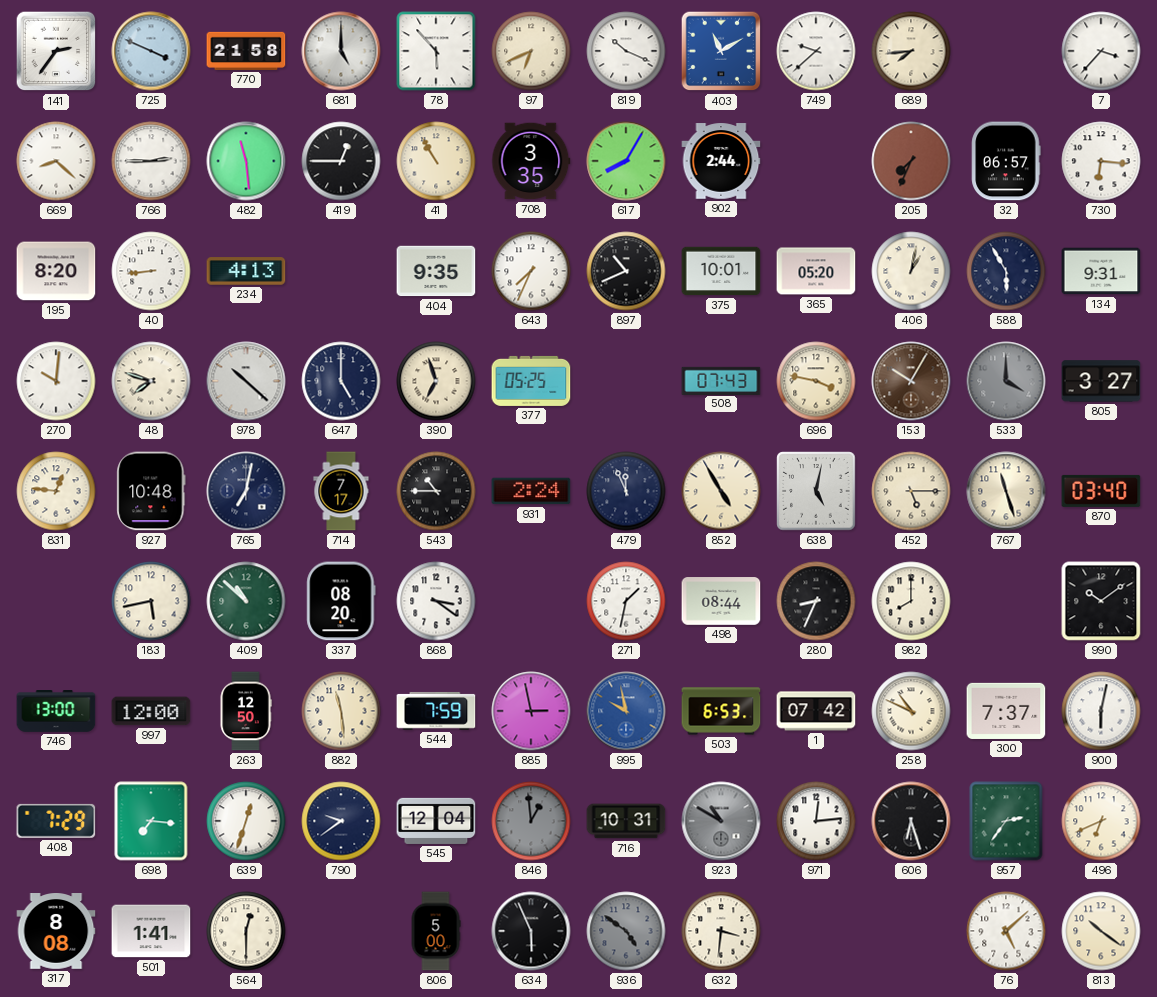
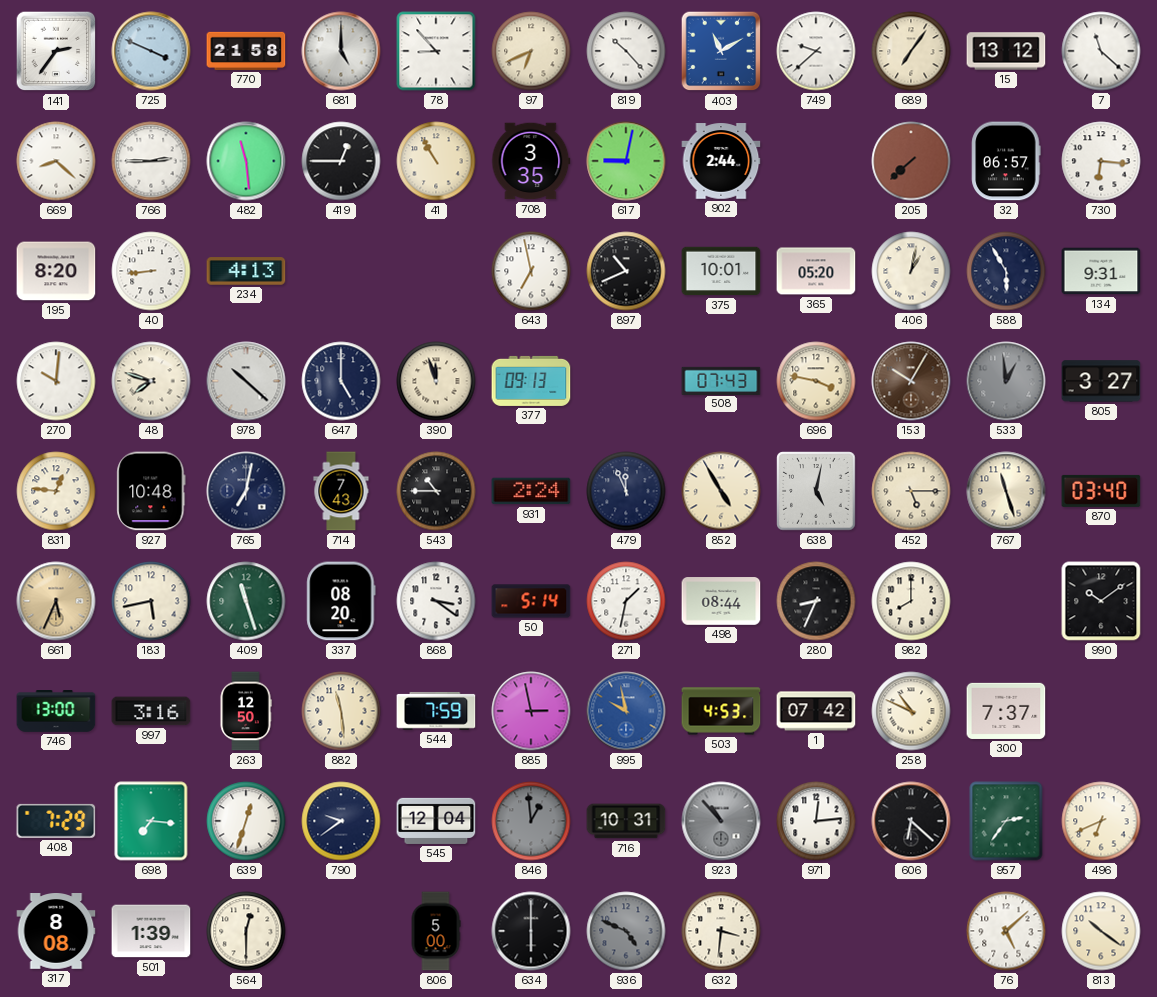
78: 5:53 -> 8:53 (436, 51)
819: 10:19 -> 10:23 (626, 51)
689: 7:44 -> 7:06 (911, 51)
15: none -> 13:12 (1006, 51)
7: 3:37 -> 11:22 (1101, 51)
617: 8:05 -> 9:02 (626, 161)
205: 7:34 -> 7:38 (911, 161)
404: 9:35 -> none (436, 271)
643: 7:34 -> 6:58 (531, 271)
390: 6:57 -> 11:57 (436, 381)
377: 05:25 -> 09:13 (531, 381)
533: 4:00 -> 12:59 (1006, 381)
714: 7:17 -> 7:43 (341, 491)
661: none -> 5:34 (56, 601)
409: 10:52 -> 11:27 (246, 601)
50: none -> 5:14 (531, 601)
997: 12:00 -> 3:16 (151, 711)
503: 6:53 -> 4:53 (721, 711)
900: 6:02 -> none (1101, 711)
923: 10:50 -> 10:53 (721, 821)
606: 6:27 -> 6:22 (911, 821)
501: 1:41 -> 1:39 (151, 931)
634: 5:56 -> 6:00 (531, 931)
936: 4:51 -> 4:49 (626, 931)
